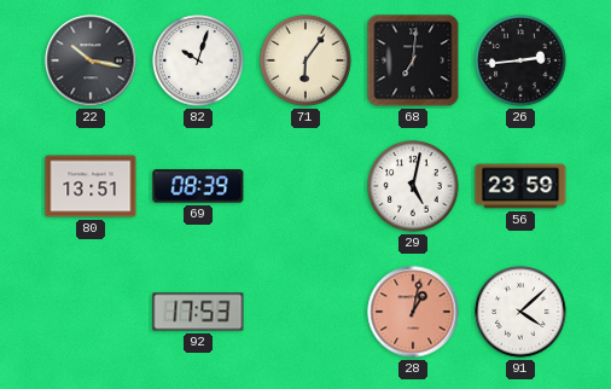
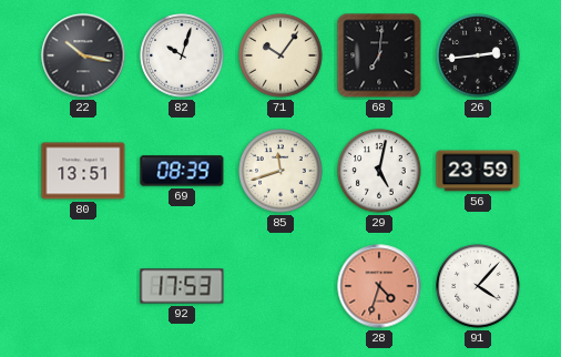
71: 6:06 -> 10:06 (280, 55)
85: none -> 11:42 (280, 171)
28: 1:02 -> 4:33 (379, 286)
91: 4:08 -> 4:07 (478, 286)
